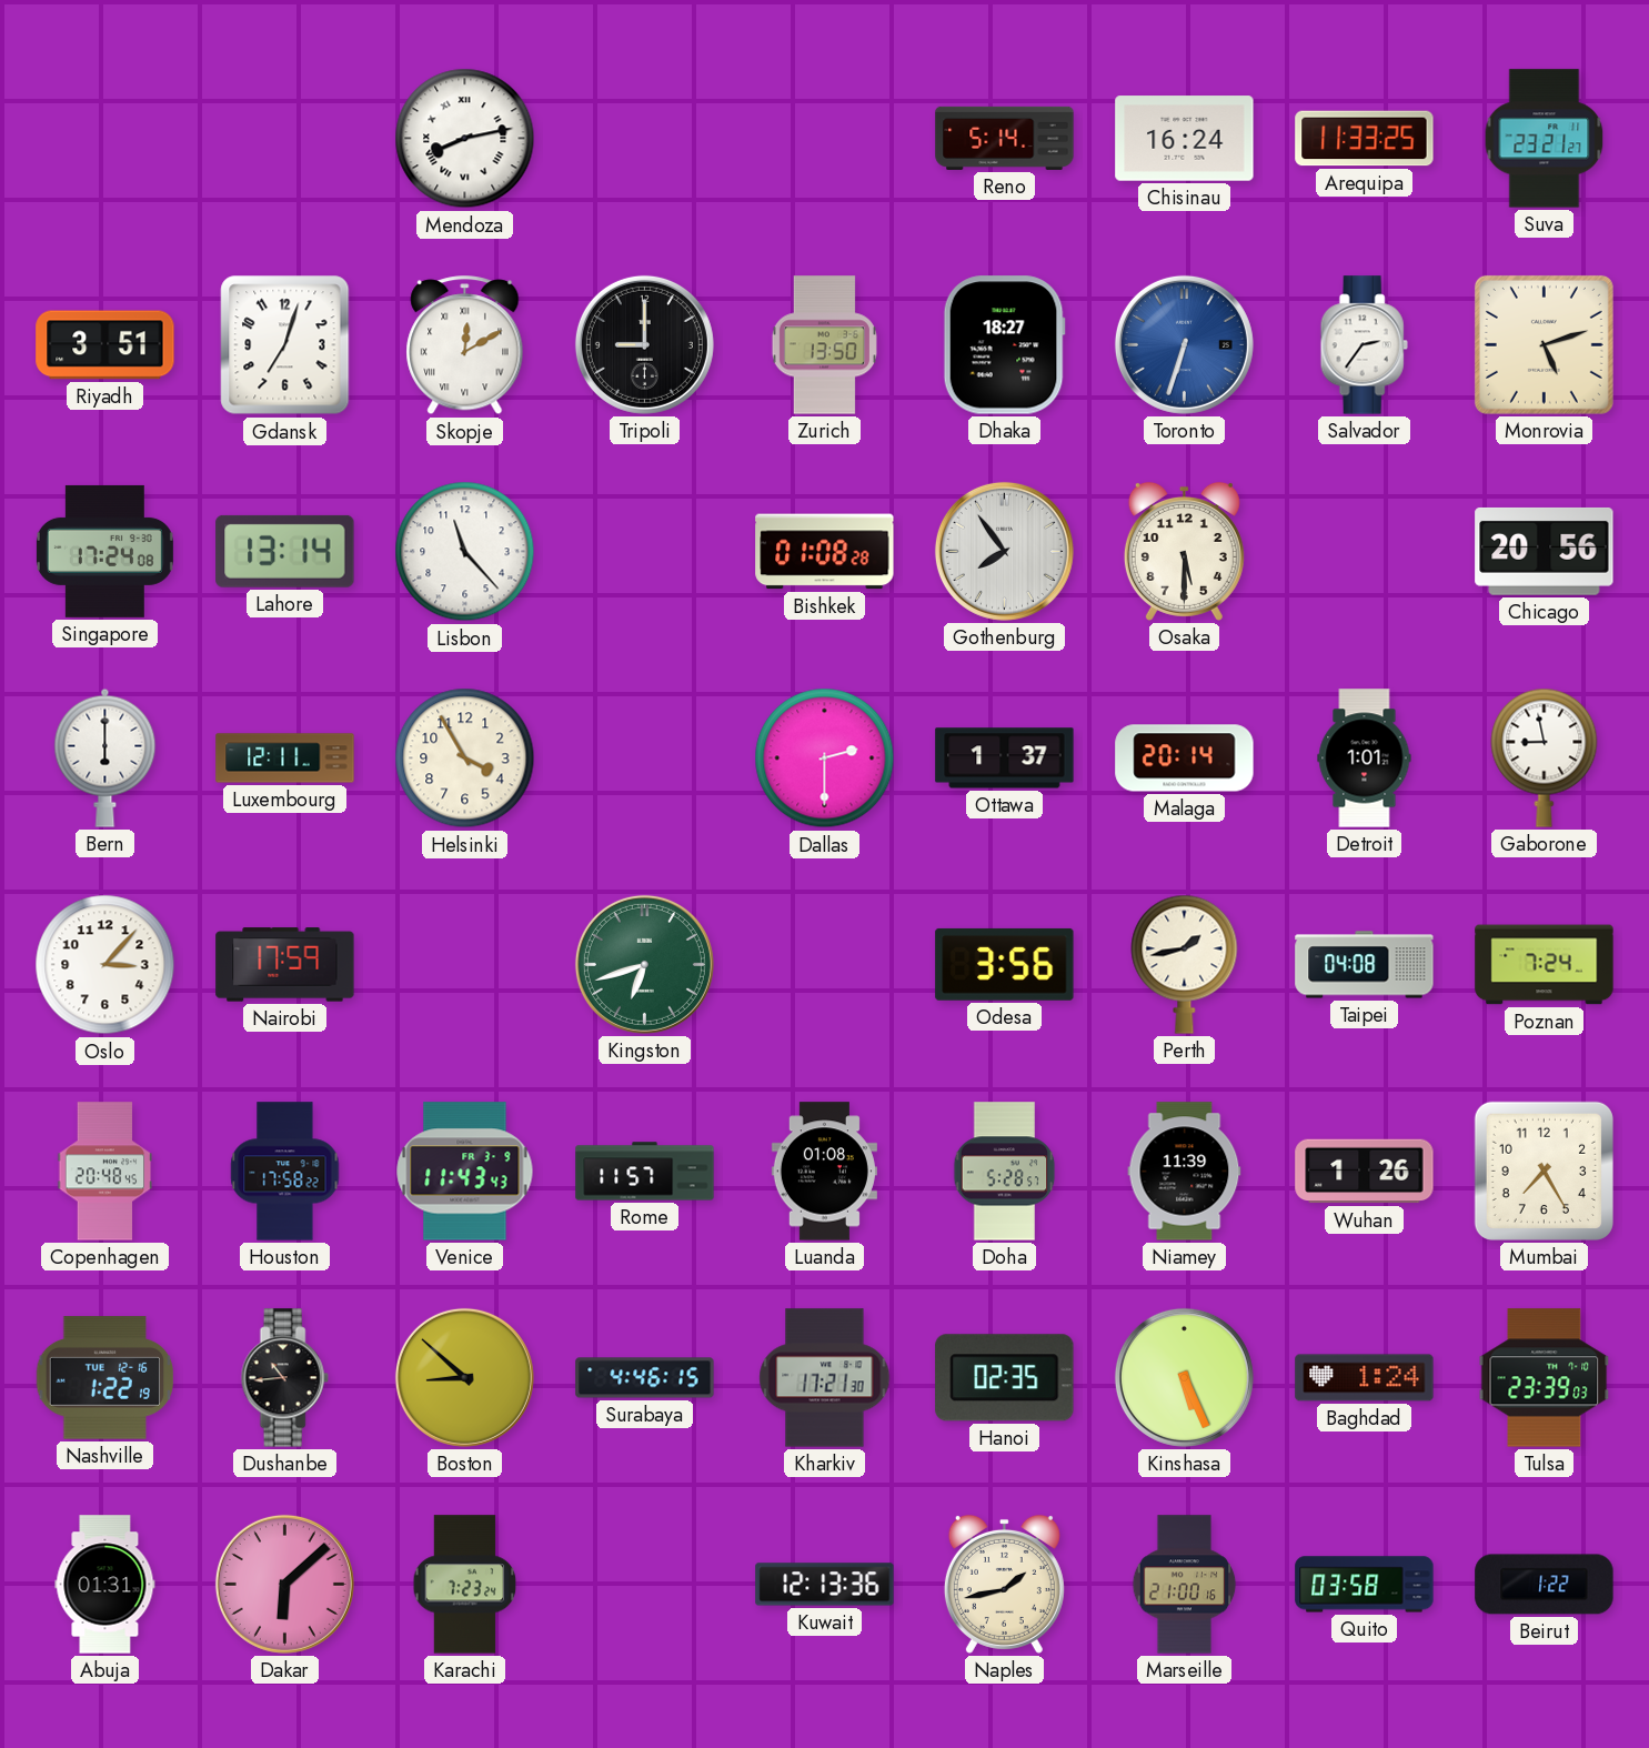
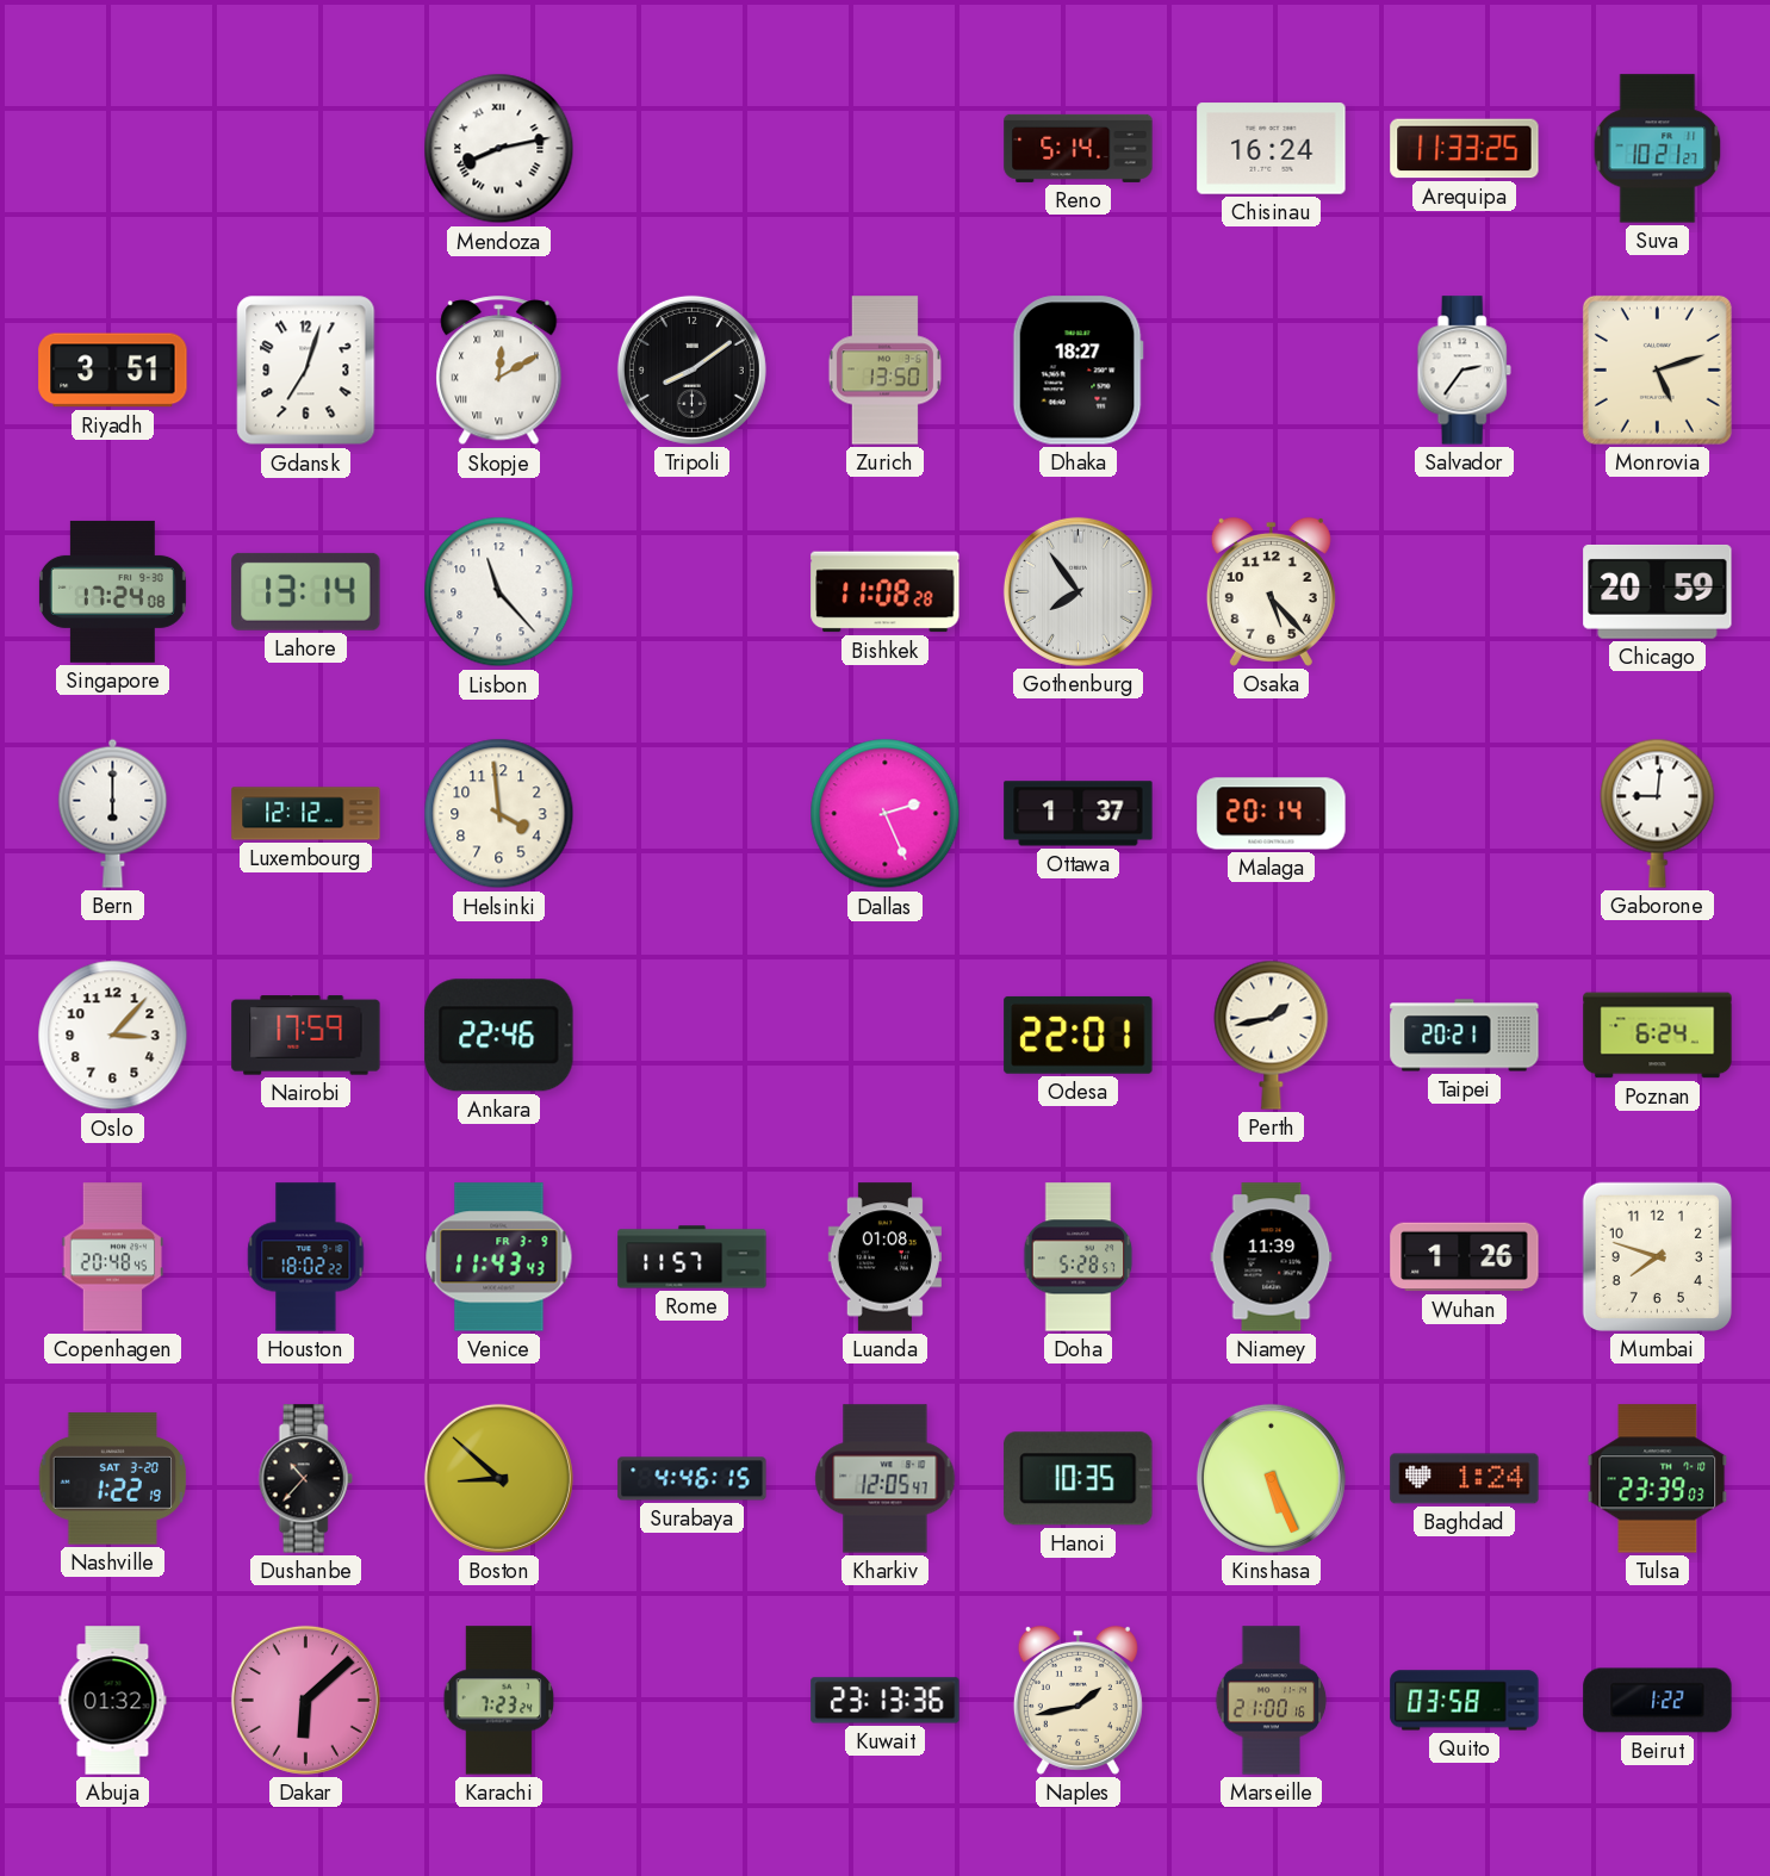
Suva: 23:21 -> 10:21 (1658, 149)
Tripoli: 9:00 -> 8:09 (691, 369)
Toronto: 6:33 -> none (1184, 344)
Bishkek: 01:08 -> 11:08 (886, 592)
Osaka: 5:30 -> 5:23 (1271, 591)
Chicago: 20:56 -> 20:59 (1658, 591)
Luxembourg: 12:11 -> 12:12 (306, 814)
Helsinki: 3:55 -> 3:59 (499, 814)
Dallas: 2:30 -> 2:26 (886, 814)
Detroit: 1:01 -> none (1365, 759)
Gaborone: 8:58 -> 9:01 (1658, 813)
Ankara: none -> 22:46 (499, 1036)
Kingston: 6:42 -> none (644, 964)
Odesa: 3:56 -> 22:01 (1079, 1035)
Taipei: 04:08 -> 20:21 (1465, 1036)
Poznan: 7:24 -> 6:24 (1658, 1036)
Houston: 17:58 -> 18:02 (306, 1257)
Mumbai: 7:25 -> 7:48 (1657, 1256)
Nashville date: TUE 12-16 -> SAT 3-20 (113, 1479)
Dushanbe: 10:44 -> 10:37 (305, 1479)
Kharkiv: 17:21 -> 12:05 (886, 1479)
Hanoi: 02:35 -> 10:35 (1079, 1479)
Abuja: 01:31 -> 01:32 (113, 1701)
Kuwait: 12:13 -> 23:13 (886, 1701)
